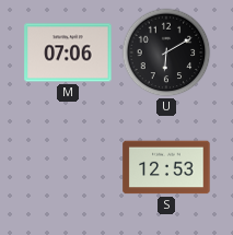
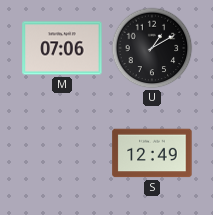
U: 6:10 -> 1:10 (152, 48)
S: 12:53 -> 12:49 (152, 153)
